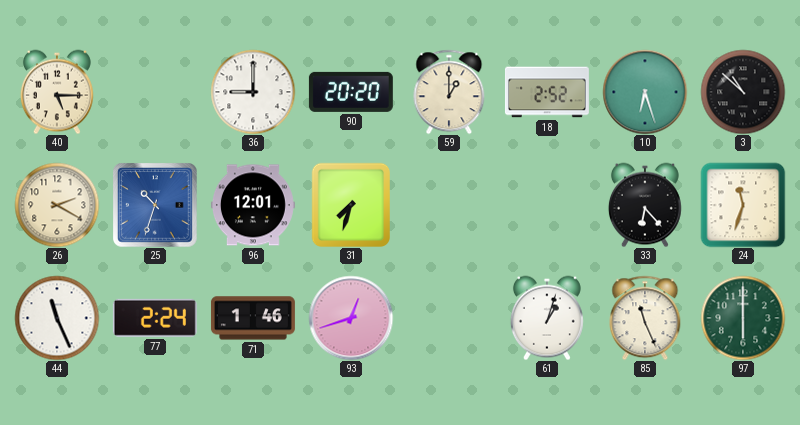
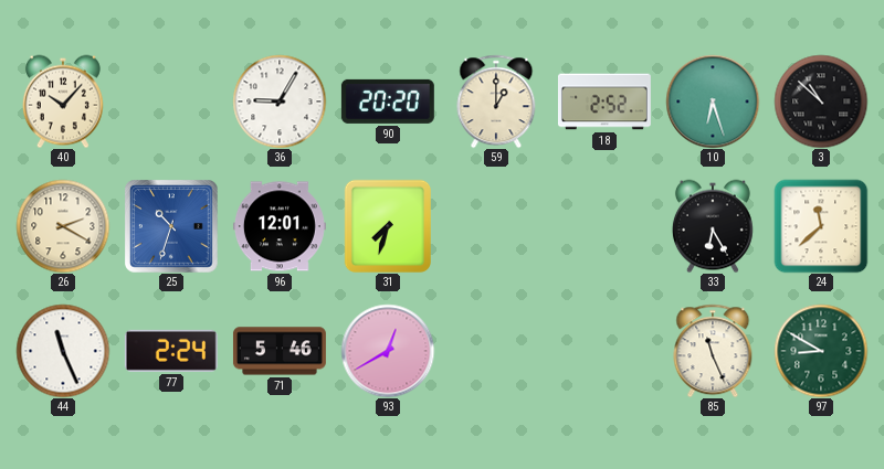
40: 5:15 -> 10:07 (63, 102)
36: 9:00 -> 9:05 (280, 102)
33: 6:23 -> 6:25 (713, 226)
24: 11:33 -> 11:38 (821, 226)
71: 1:46 -> 5:46 (280, 351)
93: 12:42 -> 12:40 (388, 351)
61: 1:03 -> none (547, 318)
97: 6:00 -> 8:50 (821, 351)
